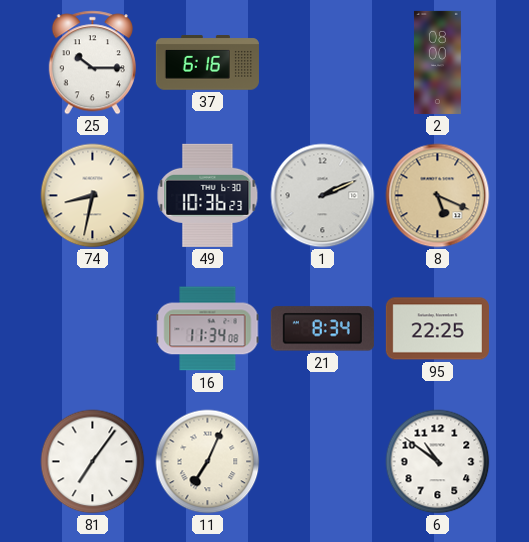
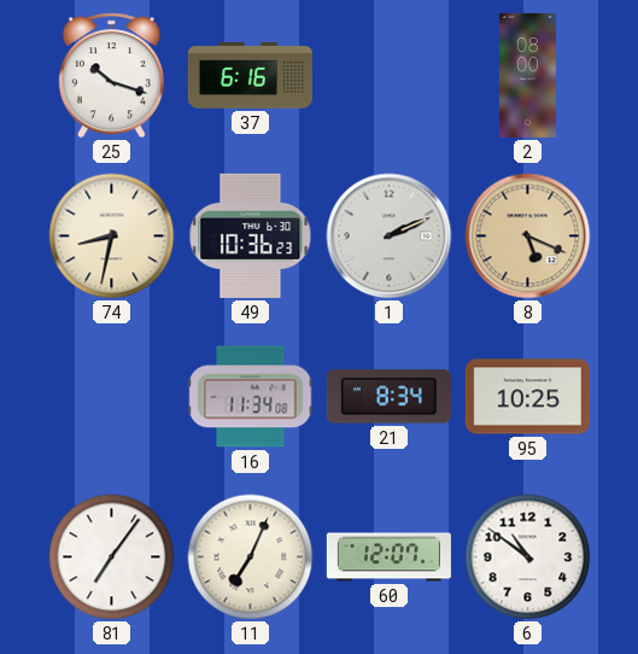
25: 10:15 -> 10:18 (111, 76)
95: 22:25 -> 10:25 (527, 397)
60: none -> 12:07 (388, 557)
